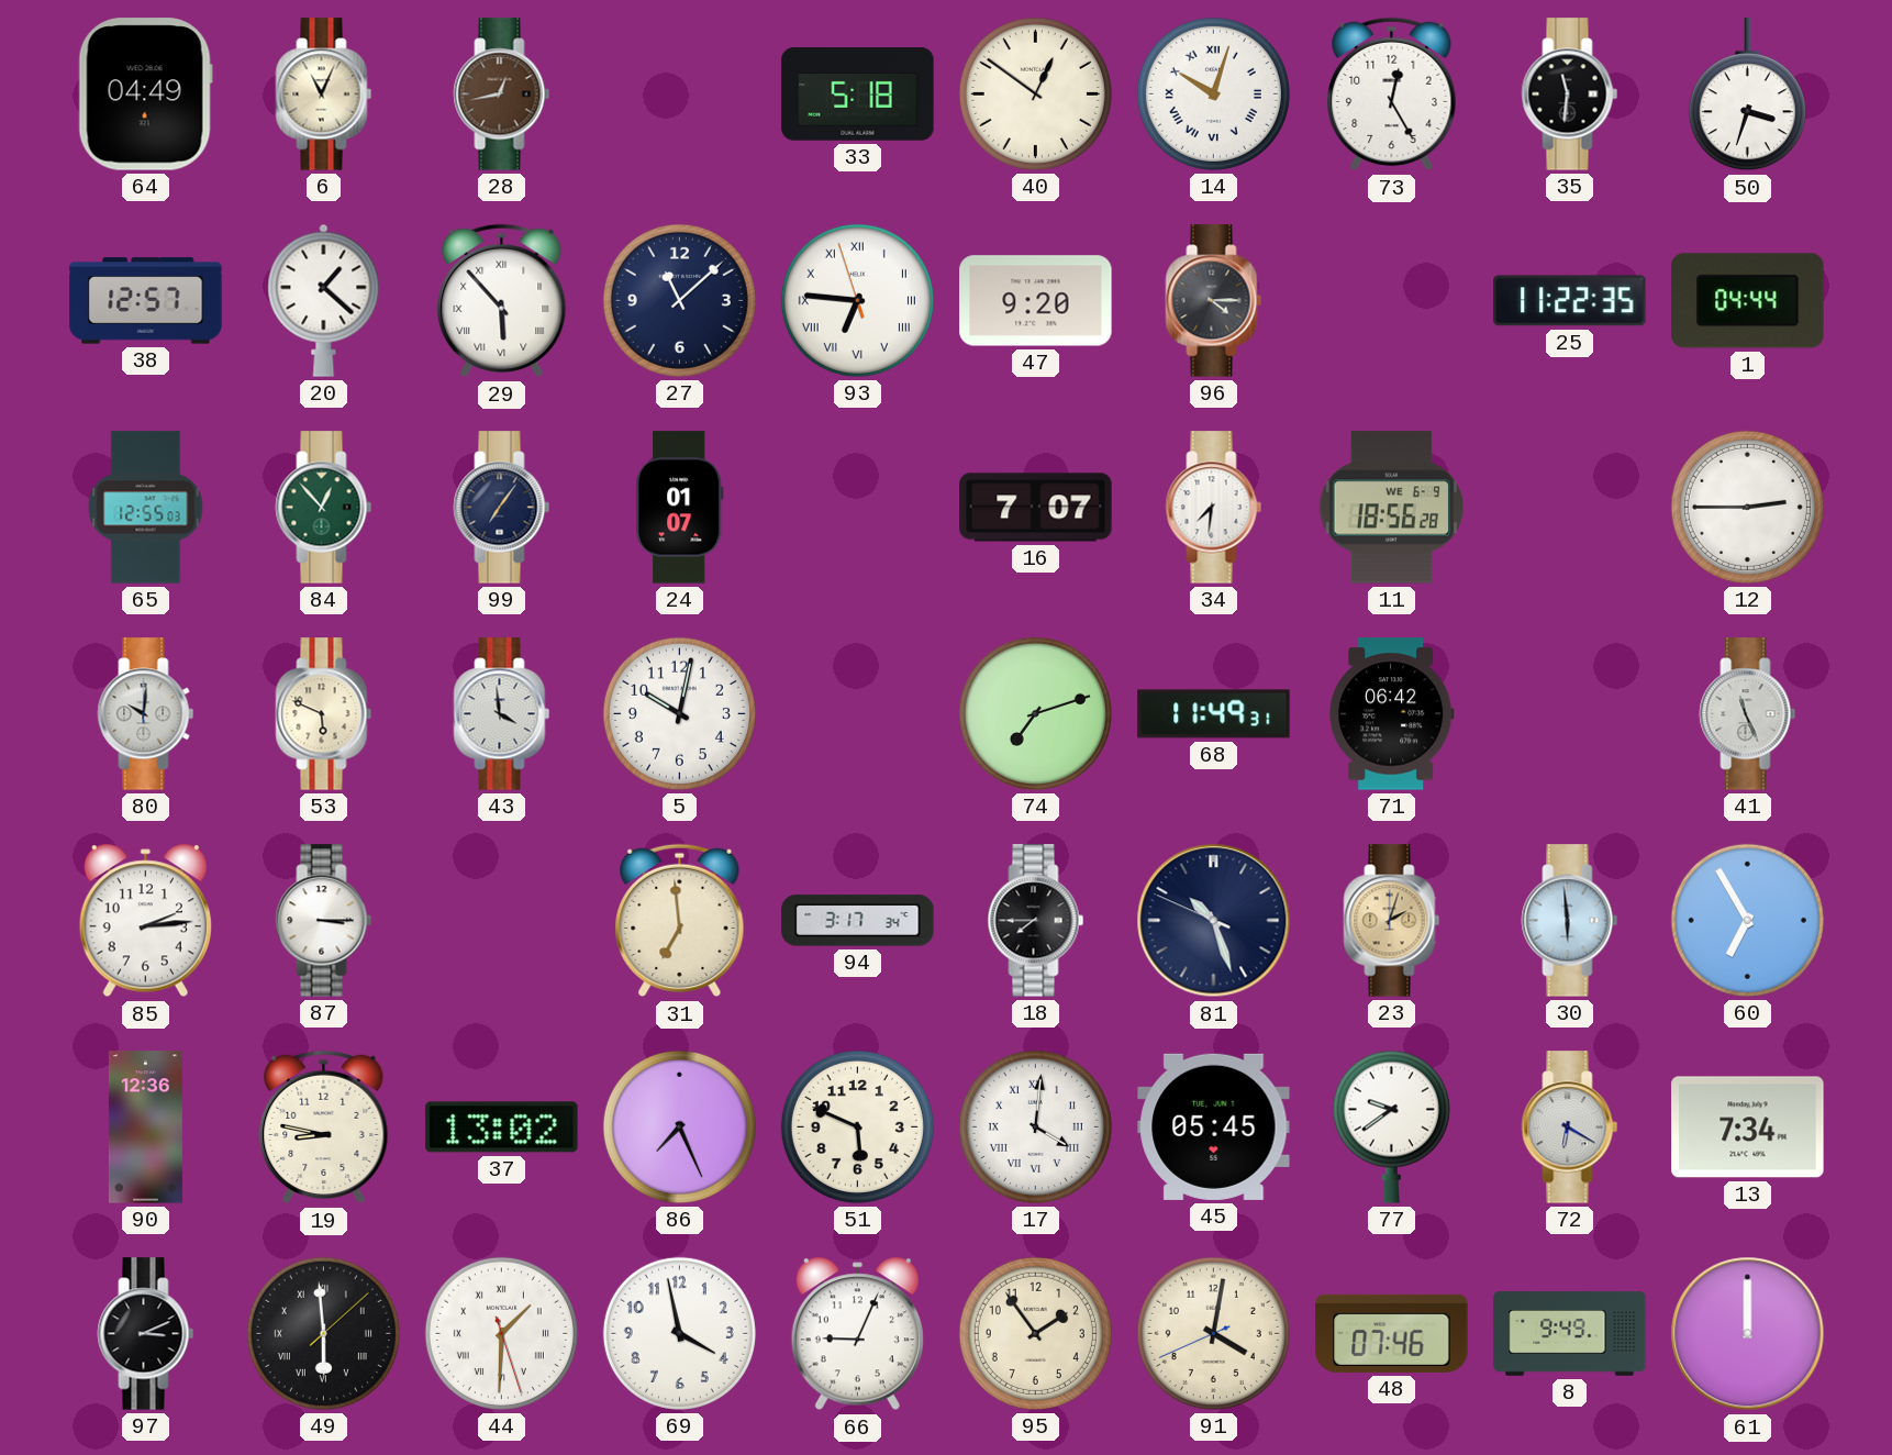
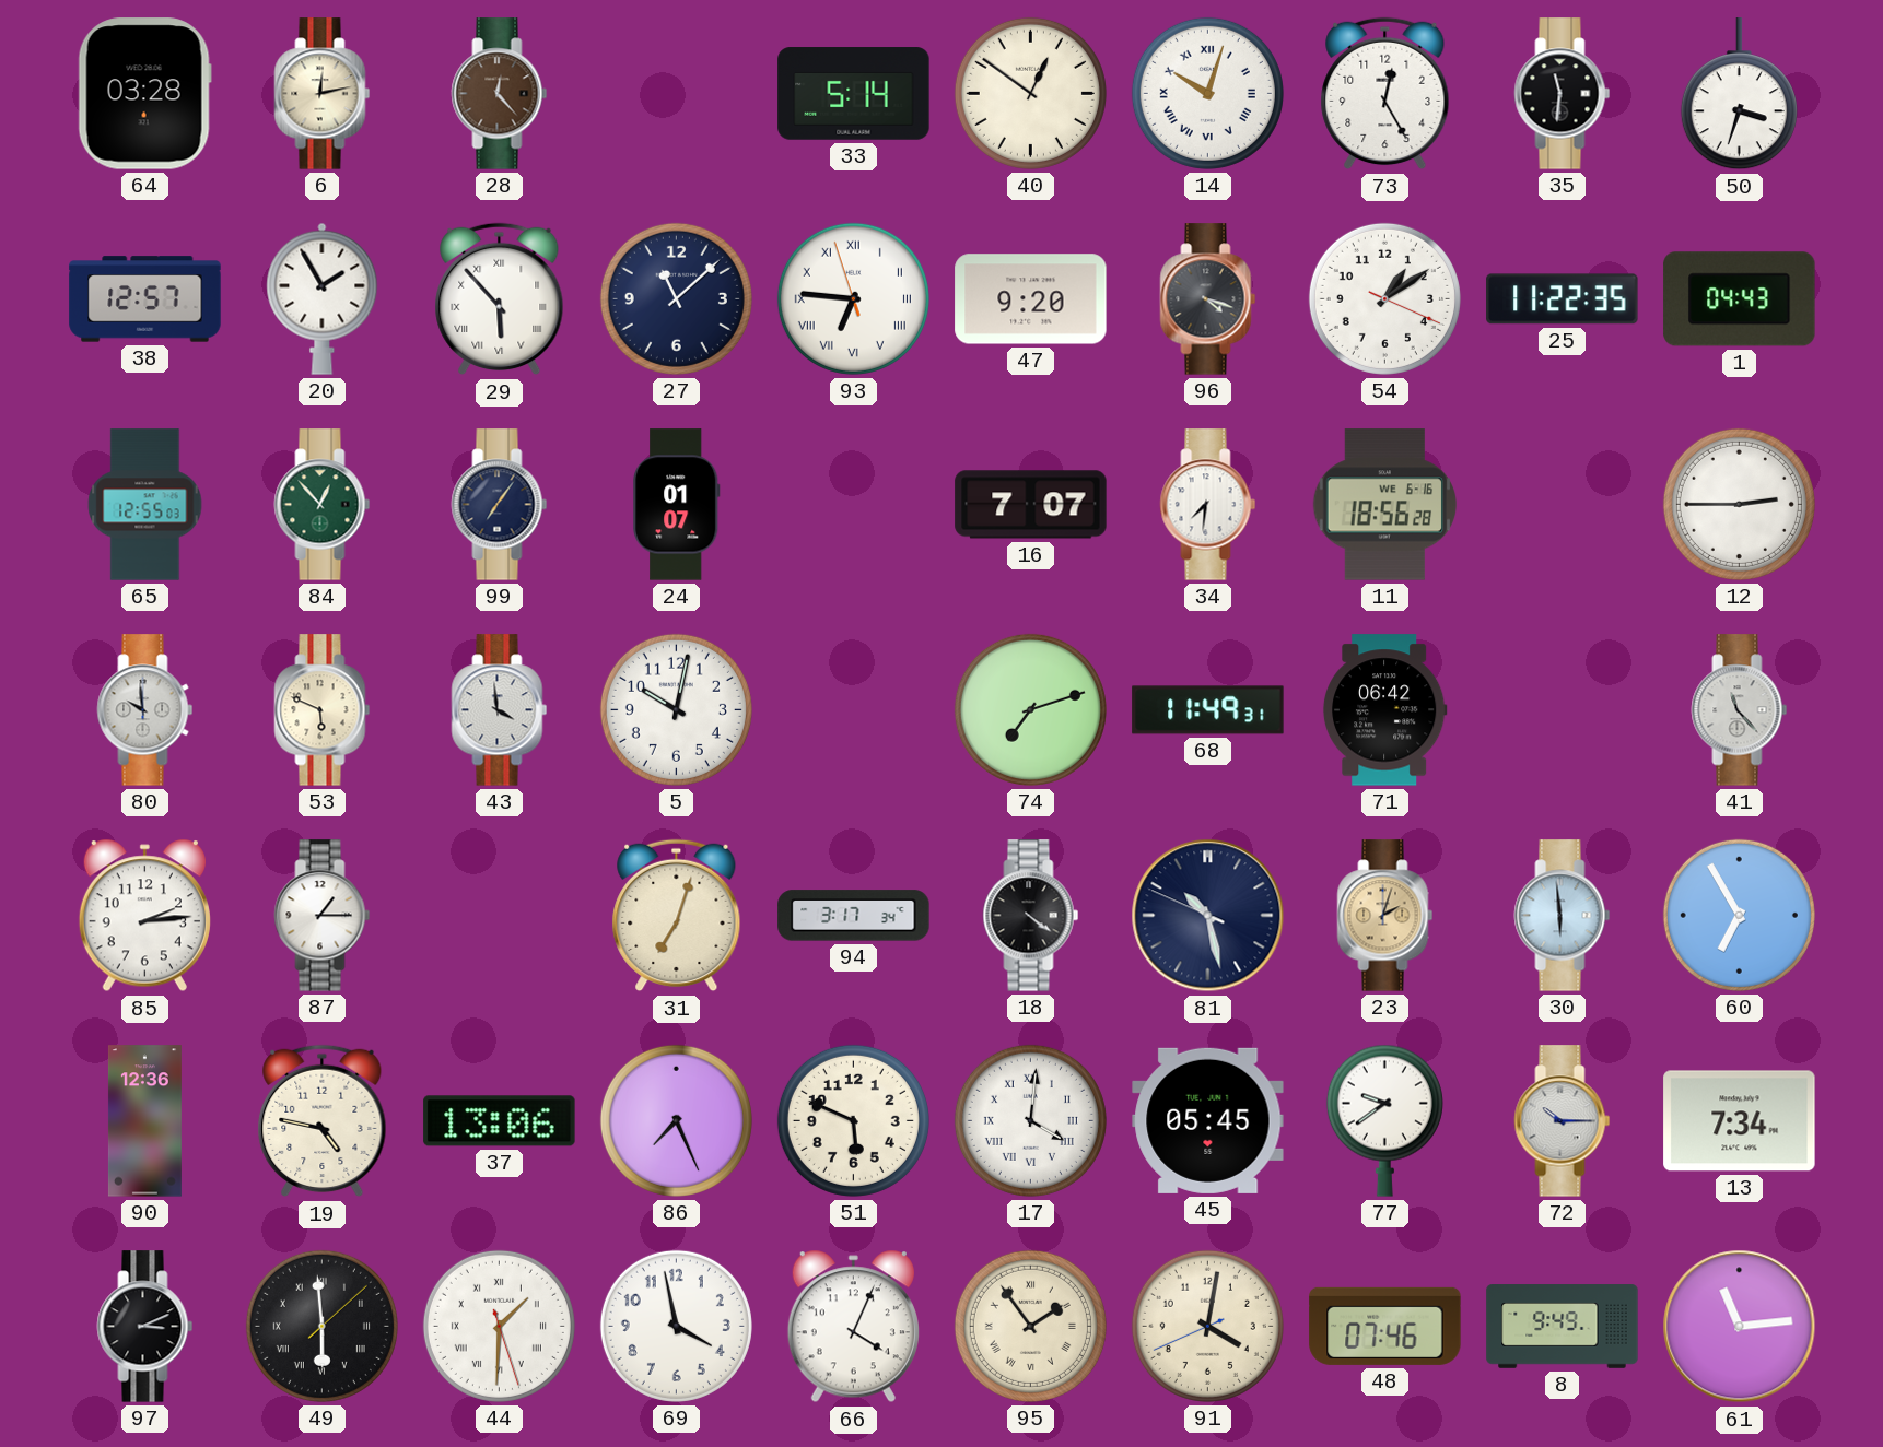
64: 04:49 -> 03:28 (144, 94)
6: 11:04 -> 12:13 (323, 94)
28: 12:43 -> 12:23 (500, 94)
33: 5:18 -> 5:14 (854, 94)
20: 1:22 -> 1:55 (323, 298)
96: 4:15 -> 4:18 (1208, 299)
54: none -> 1:09 (1384, 298)
1: 04:44 -> 04:43 (1740, 299)
11 date: WE 6-9 -> WE 6-16 (1385, 505)
80: 10:01 -> 9:59 (145, 710)
41: 11:26 -> 11:23 (1740, 710)
87: 3:15 -> 1:15 (323, 916)
31: 6:59 -> 7:03 (677, 916)
18: 7:45 -> 4:21 (1031, 916)
81: 10:26 -> 10:27 (1208, 916)
19: 8:47 -> 4:47 (323, 1121)
37: 13:02 -> 13:06 (500, 1121)
72: 6:20 -> 10:15 (1563, 1121)
66: 9:04 -> 4:04 (853, 1327)
95 numerals: Arabic -> Roman (1030, 1326)
61: 12:00 -> 11:14 (1740, 1327)
